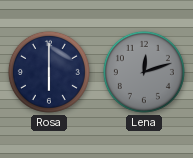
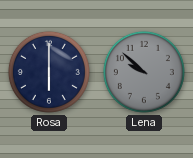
Lena: 12:12 -> 9:52 (144, 72)
